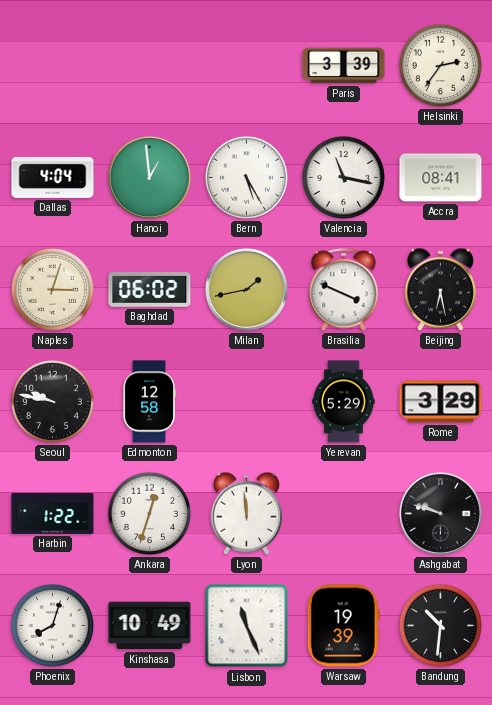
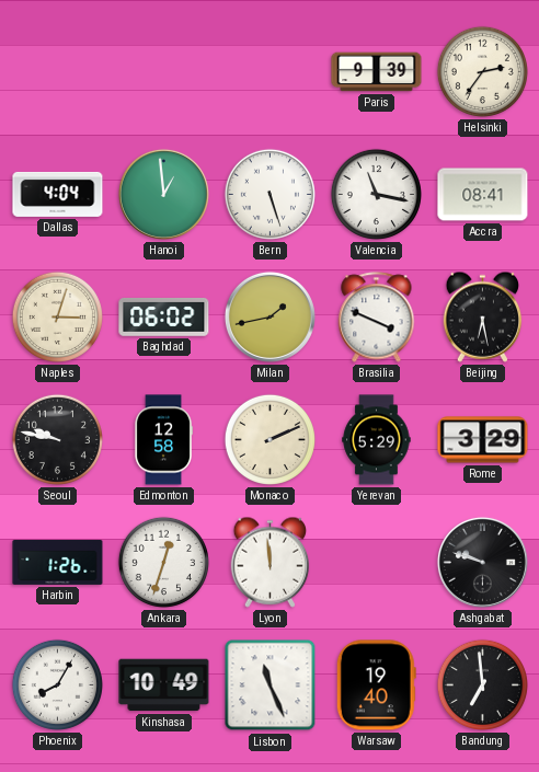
Paris: 3:39 -> 9:39 (377, 72)
Bern: 5:25 -> 5:27 (269, 194)
Monaco: none -> 2:11 (269, 439)
Harbin: 1:22 -> 1:26 (58, 562)
Phoenix: 8:03 -> 8:05 (57, 684)
Warsaw: 19:39 -> 19:40 (376, 685)
Bandung: 10:31 -> 6:59 (482, 684)
